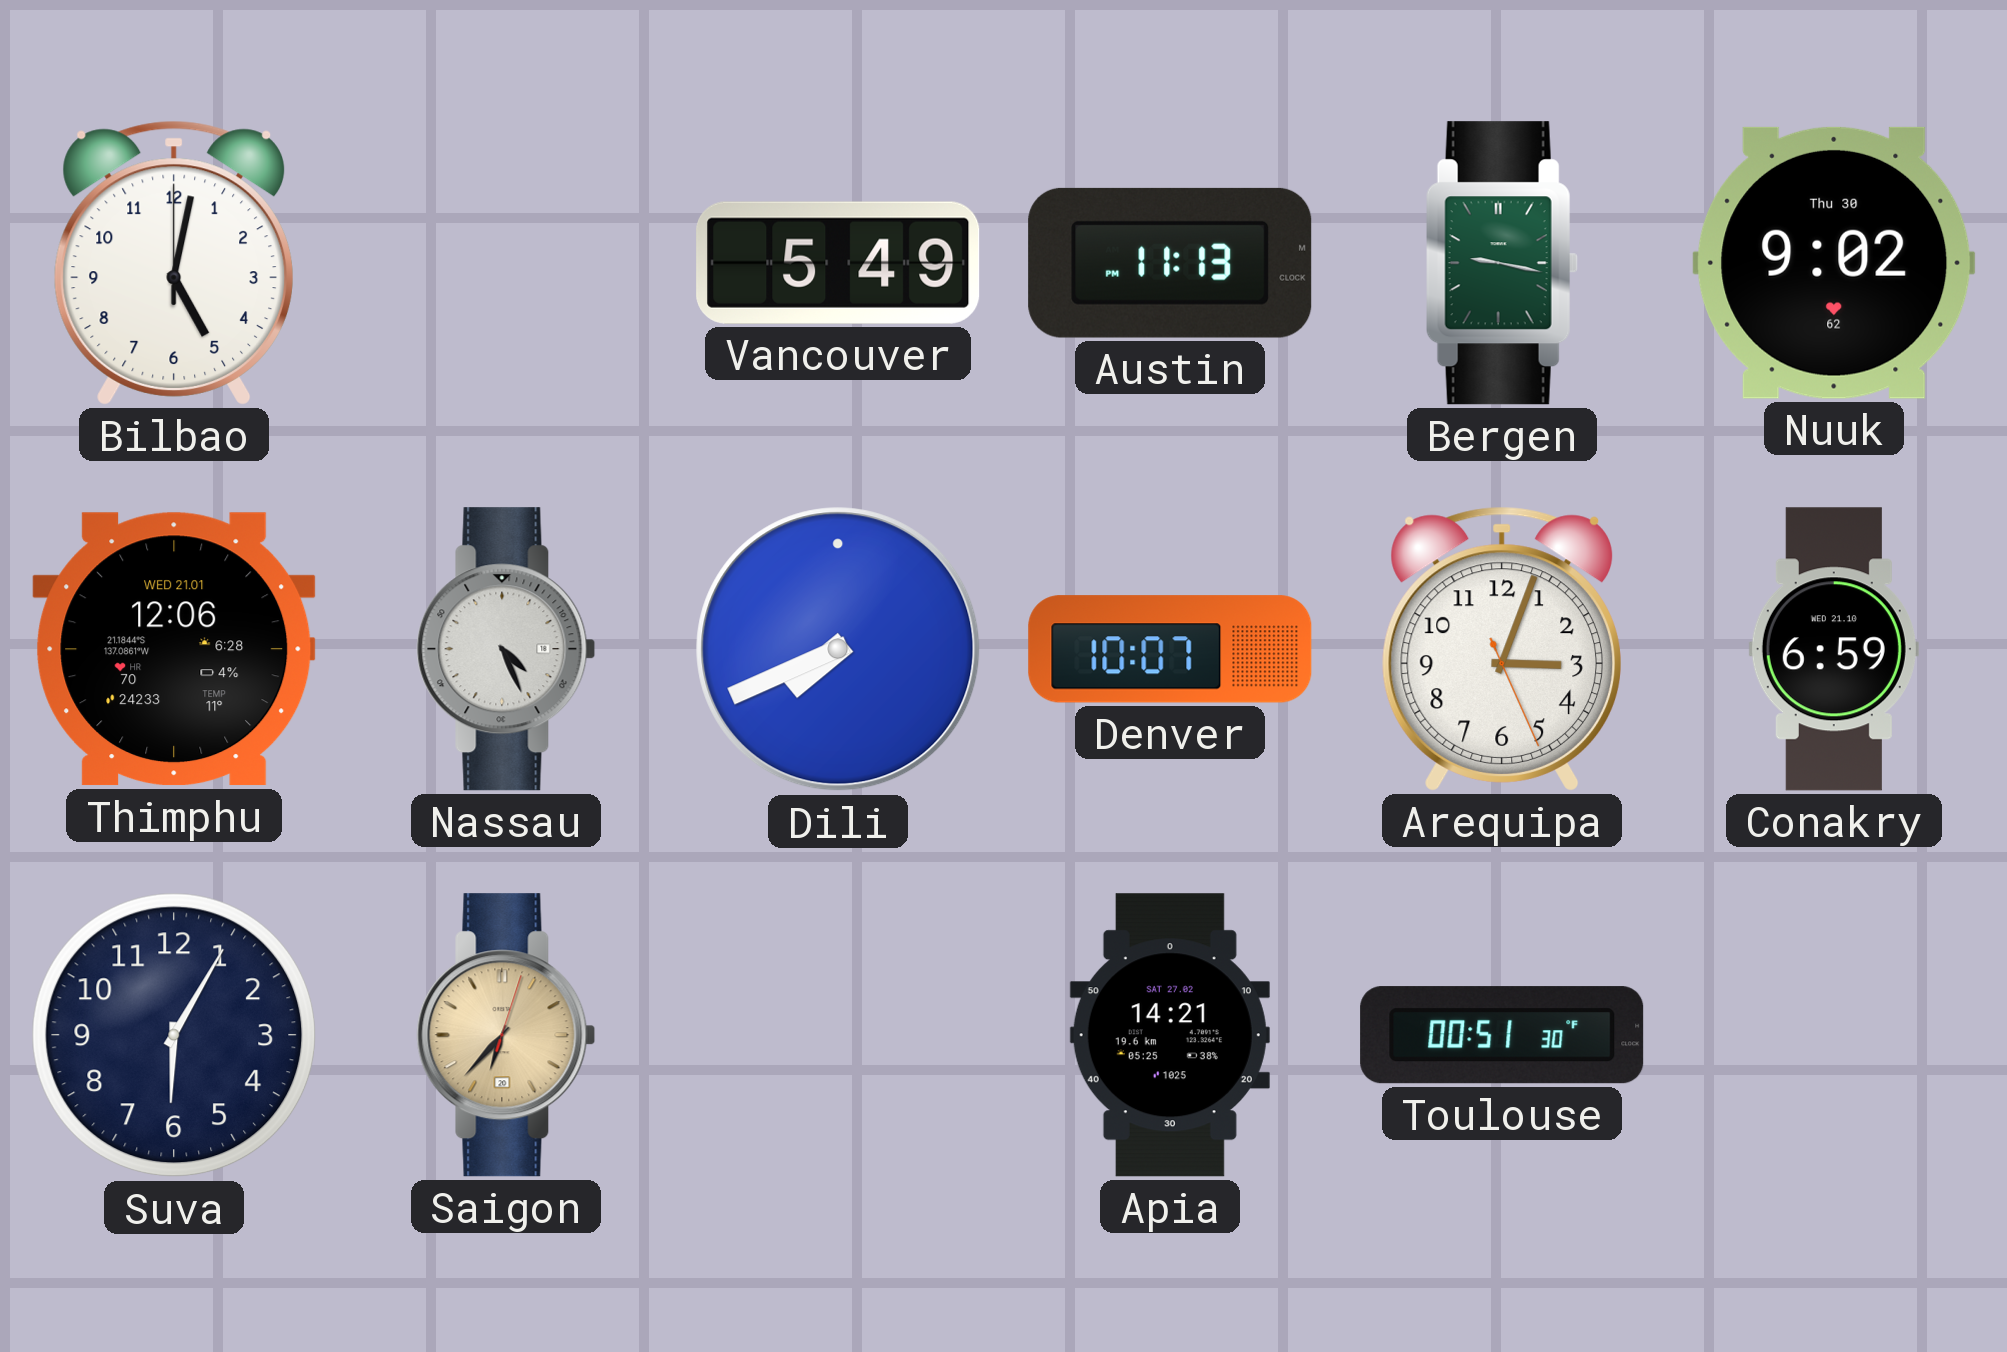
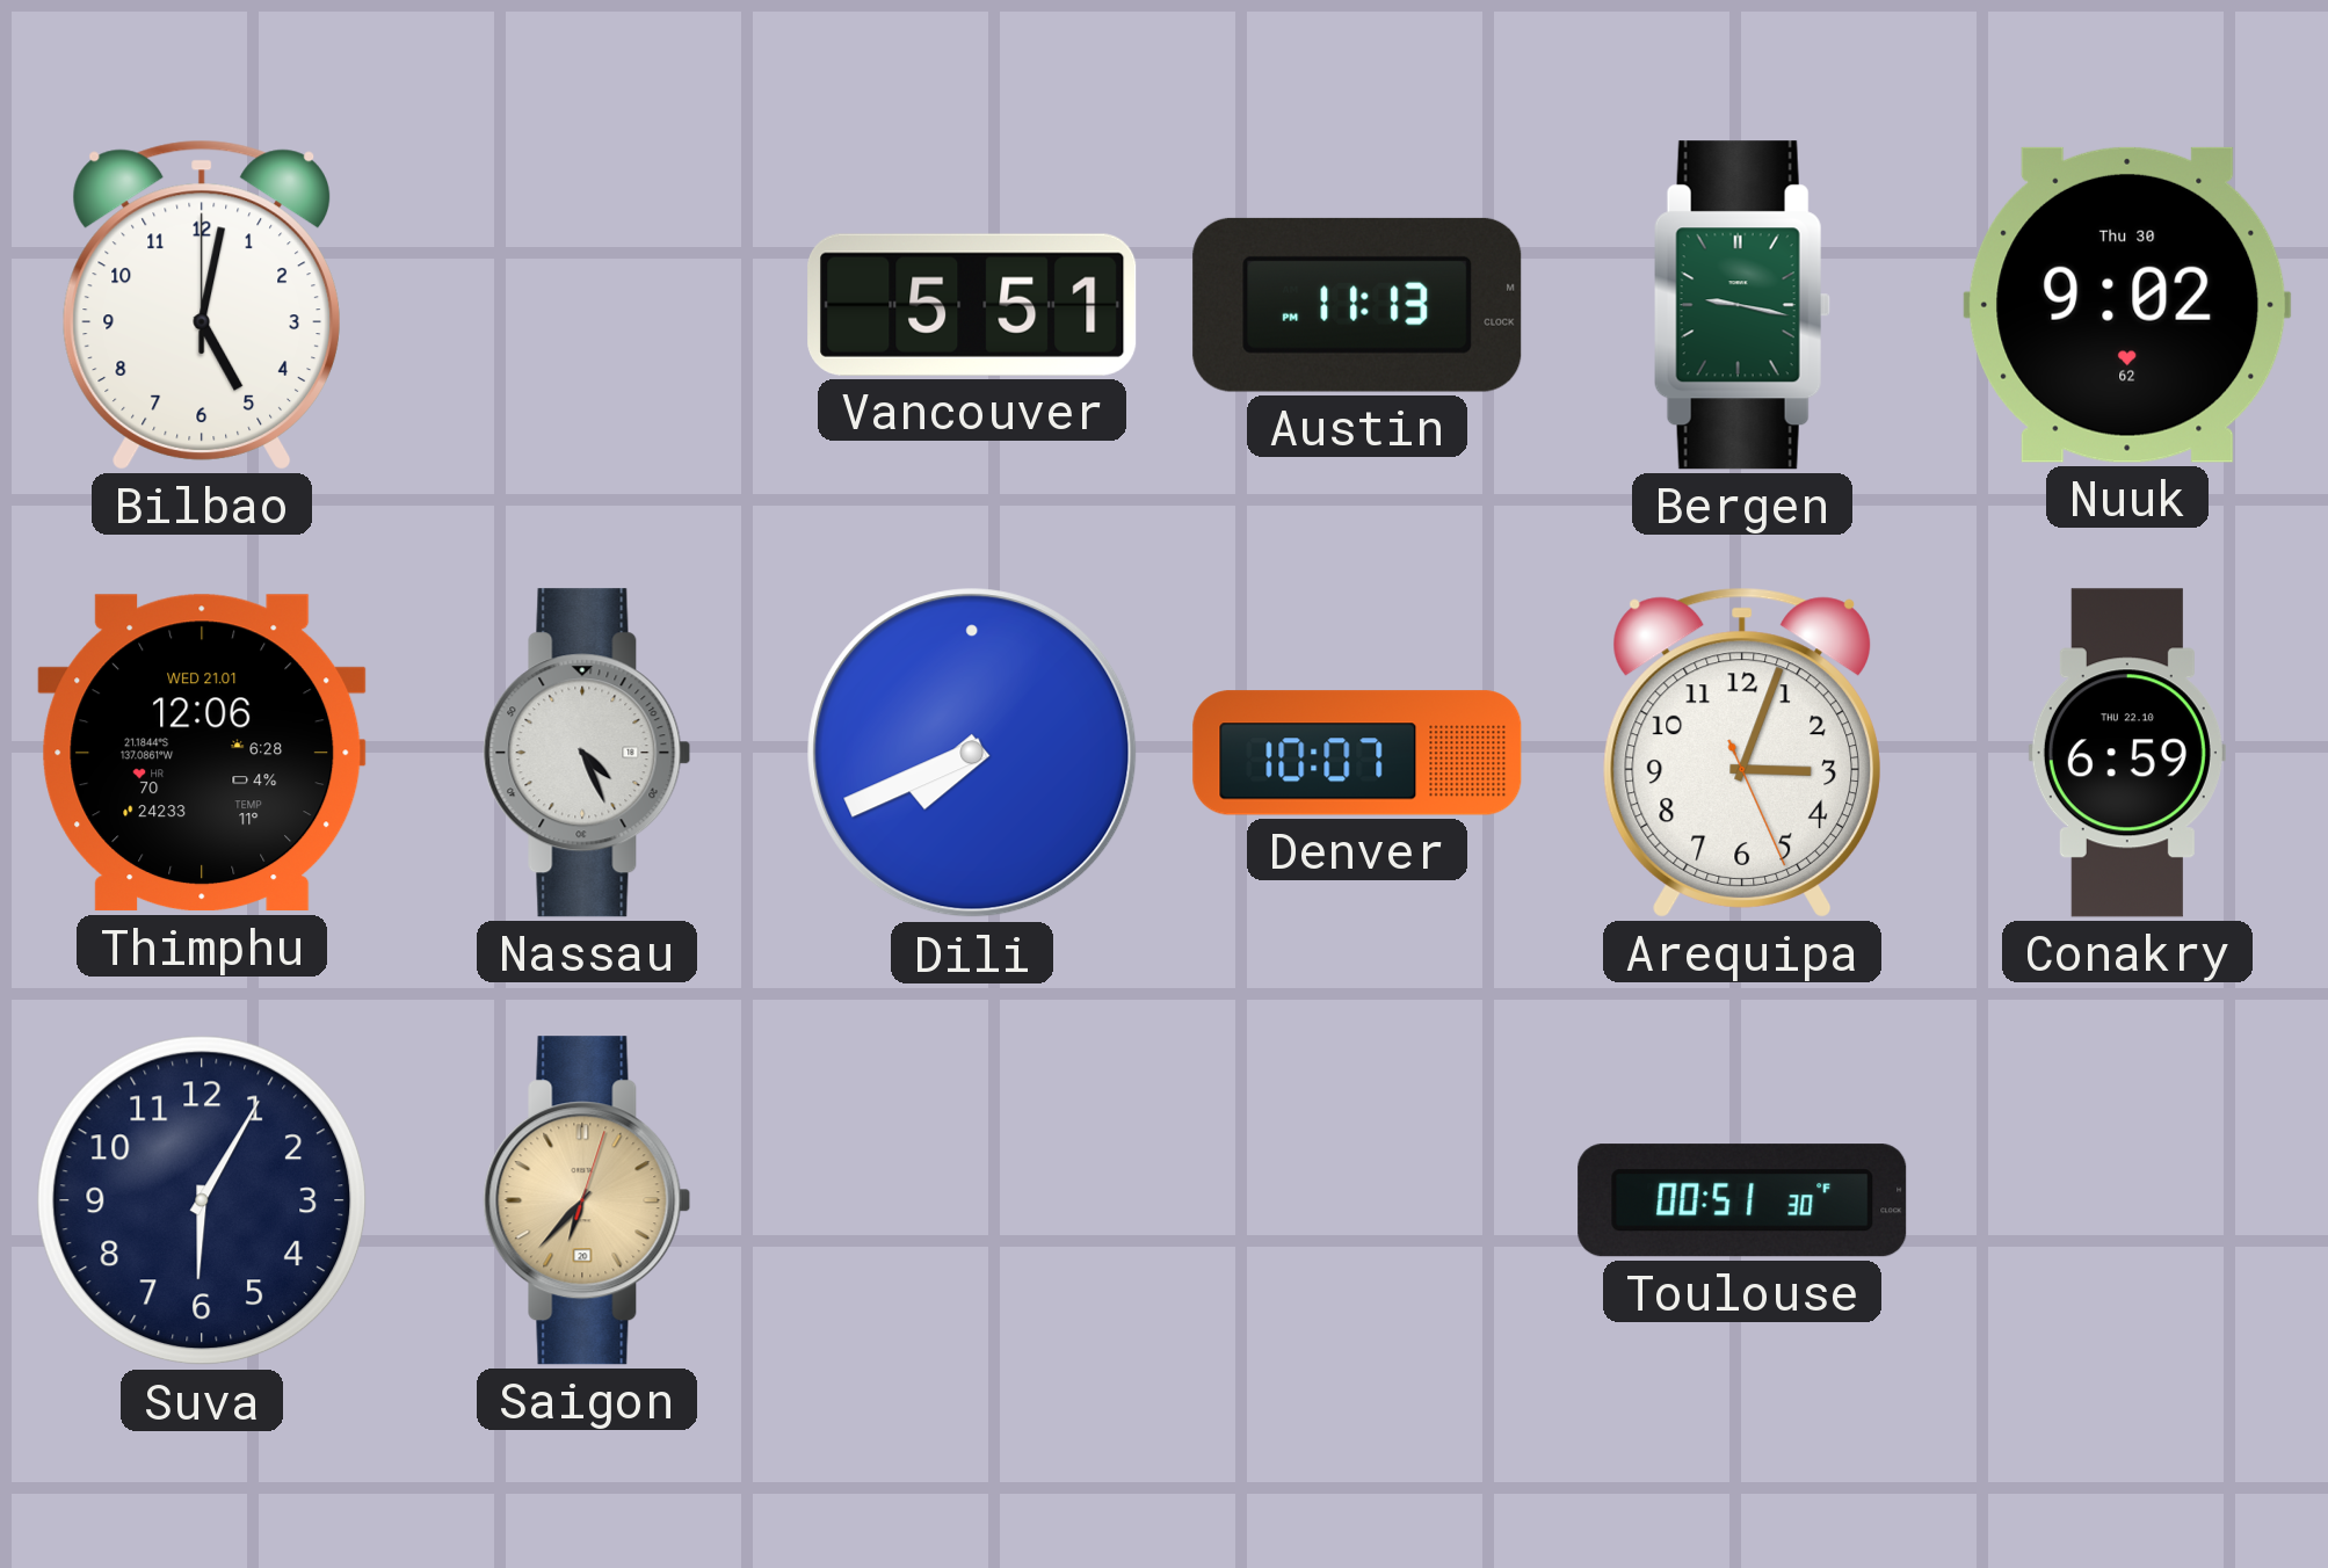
Vancouver: 5:49 -> 5:51 (972, 305)
Conakry date: WED 21.10 -> THU 22.10 (2127, 753)
Apia: 14:21 -> none (1170, 1035)
